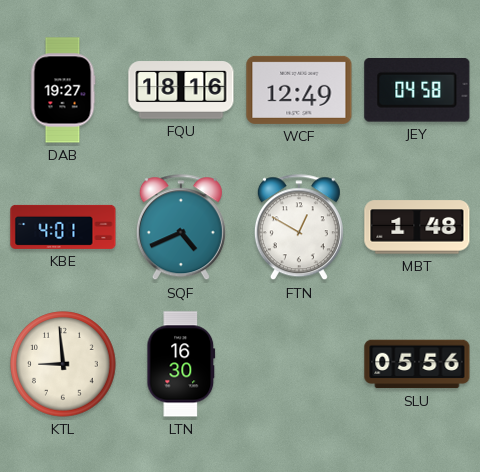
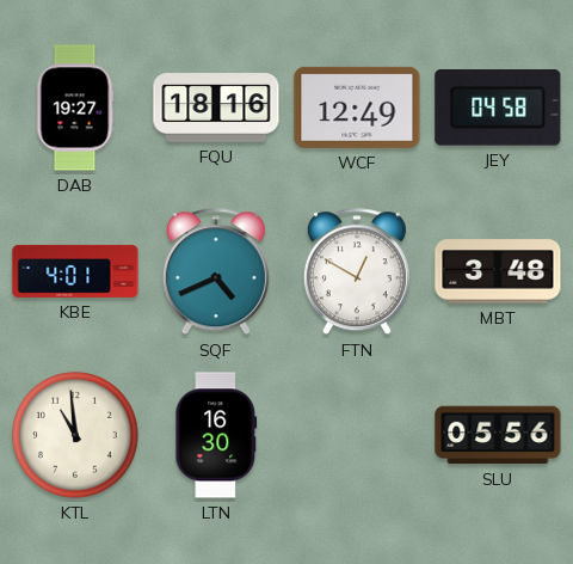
MBT: 1:48 -> 3:48 (498, 271)
KTL: 8:59 -> 10:59 (75, 435)
